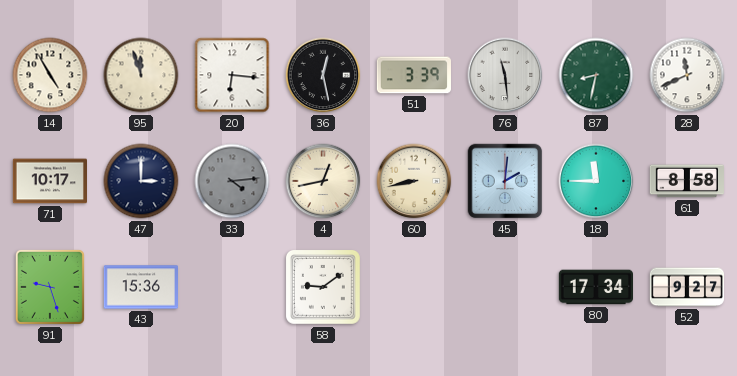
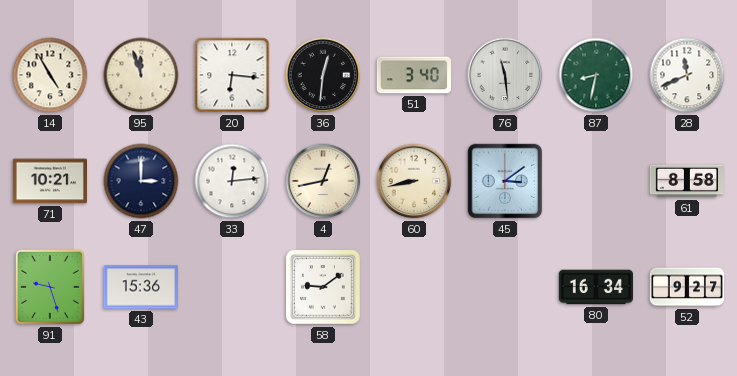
36: 12:28 -> 12:31 (323, 75)
51: 3:39 -> 3:40 (413, 75)
71: 10:17 -> 10:21 (49, 181)
33: 4:14 -> 12:14 (232, 181)
33 dial: grey -> white (232, 181)
45: 2:01 -> 3:09 (505, 181)
18: 11:45 -> none (596, 181)
80: 17:34 -> 16:34 (595, 287)
